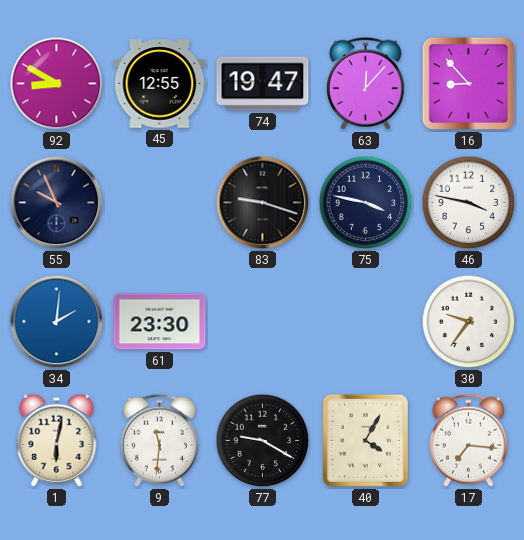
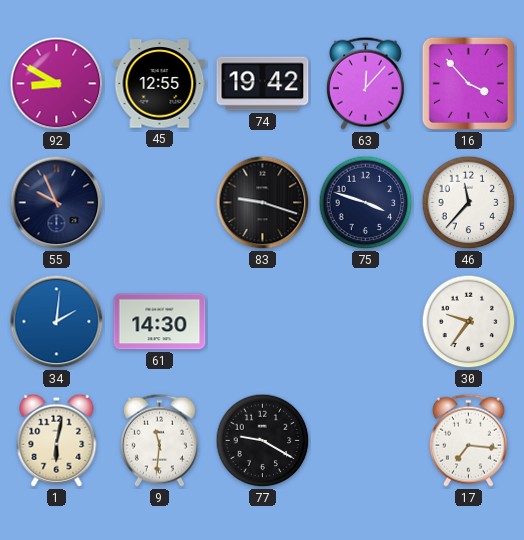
74: 19:47 -> 19:42 (263, 84)
16: 8:53 -> 3:53 (468, 83)
75: 3:47 -> 3:48 (366, 203)
46: 3:47 -> 11:37 (469, 203)
61: 23:30 -> 14:30 (160, 322)
40: 4:05 -> none (365, 440)
